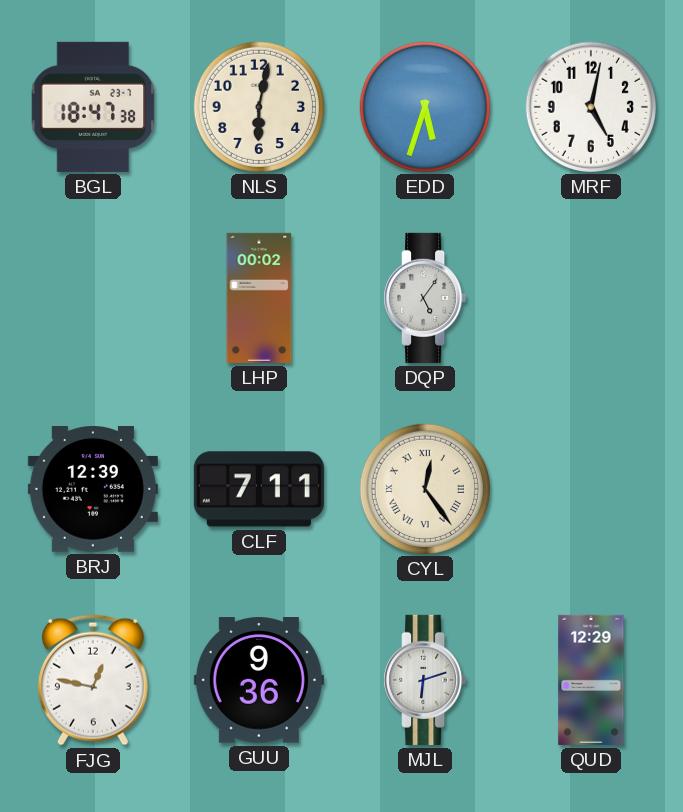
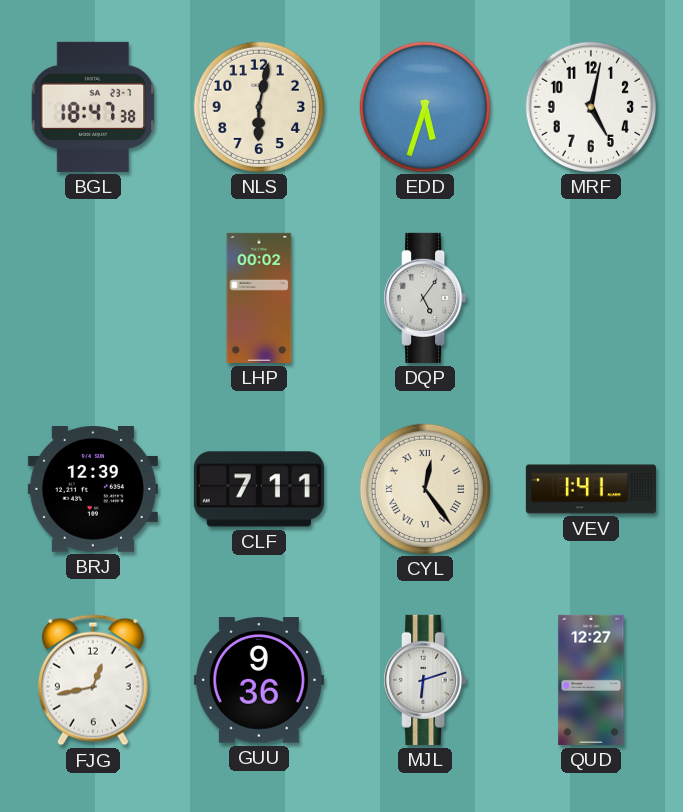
VEV: none -> 1:41 (591, 489)
FJG: 12:47 -> 12:43 (93, 680)
QUD: 12:29 -> 12:27 (591, 680)
